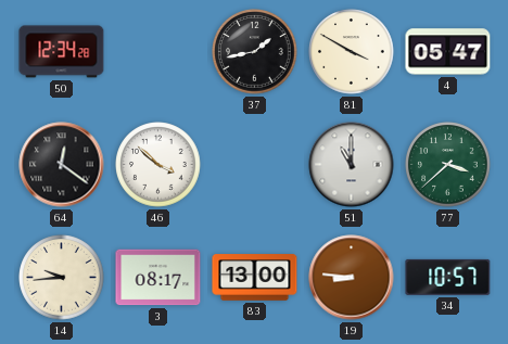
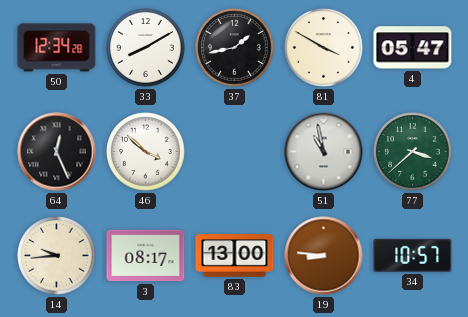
33: none -> 8:10 (146, 48)
64: 12:21 -> 12:26 (57, 152)
51: 11:00 -> 10:58 (324, 152)
